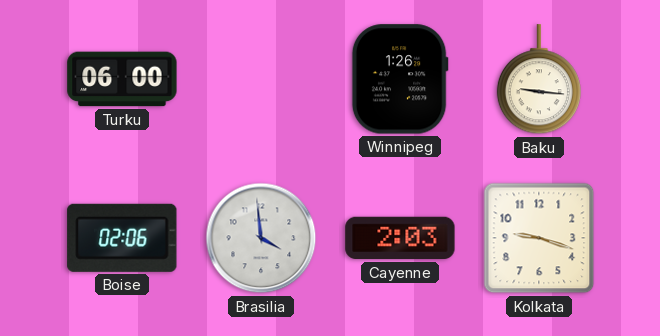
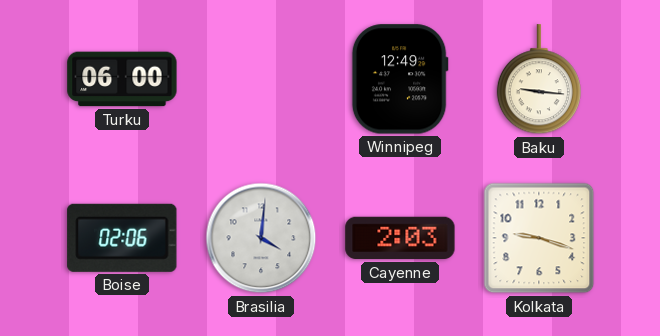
Winnipeg: 1:26 -> 12:49 (400, 79)
Brasilia: 3:59 -> 4:01 (261, 238)
